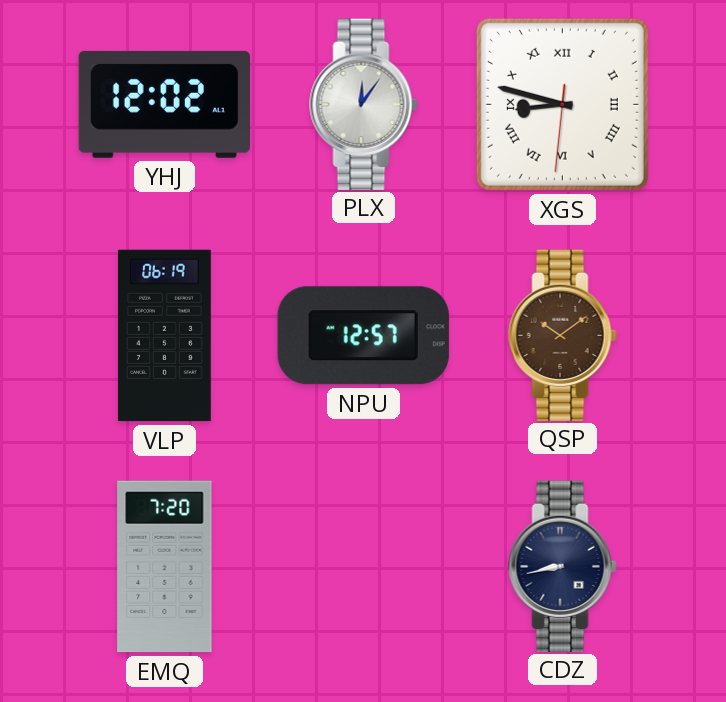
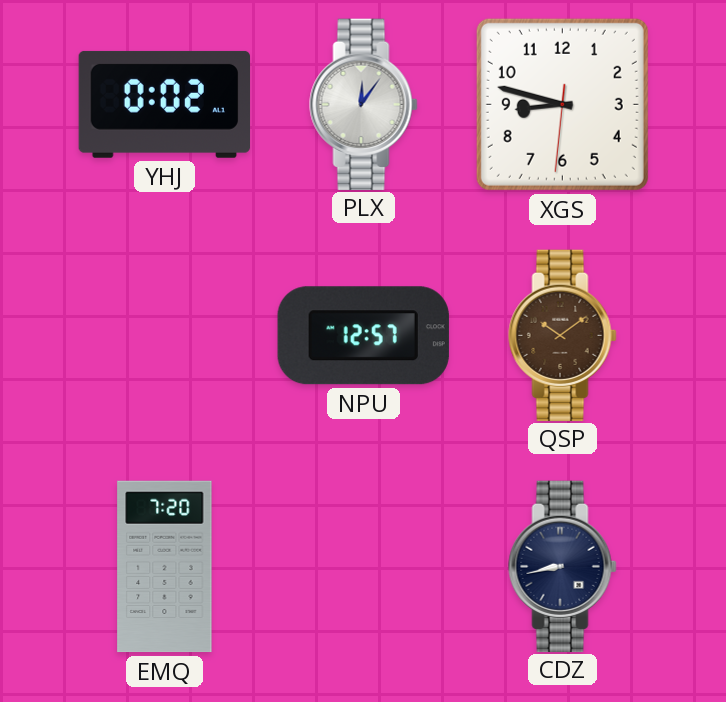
YHJ: 12:02 -> 0:02 (164, 104)
XGS numerals: Roman -> Arabic (562, 104)
VLP: 06:19 -> none (165, 336)
